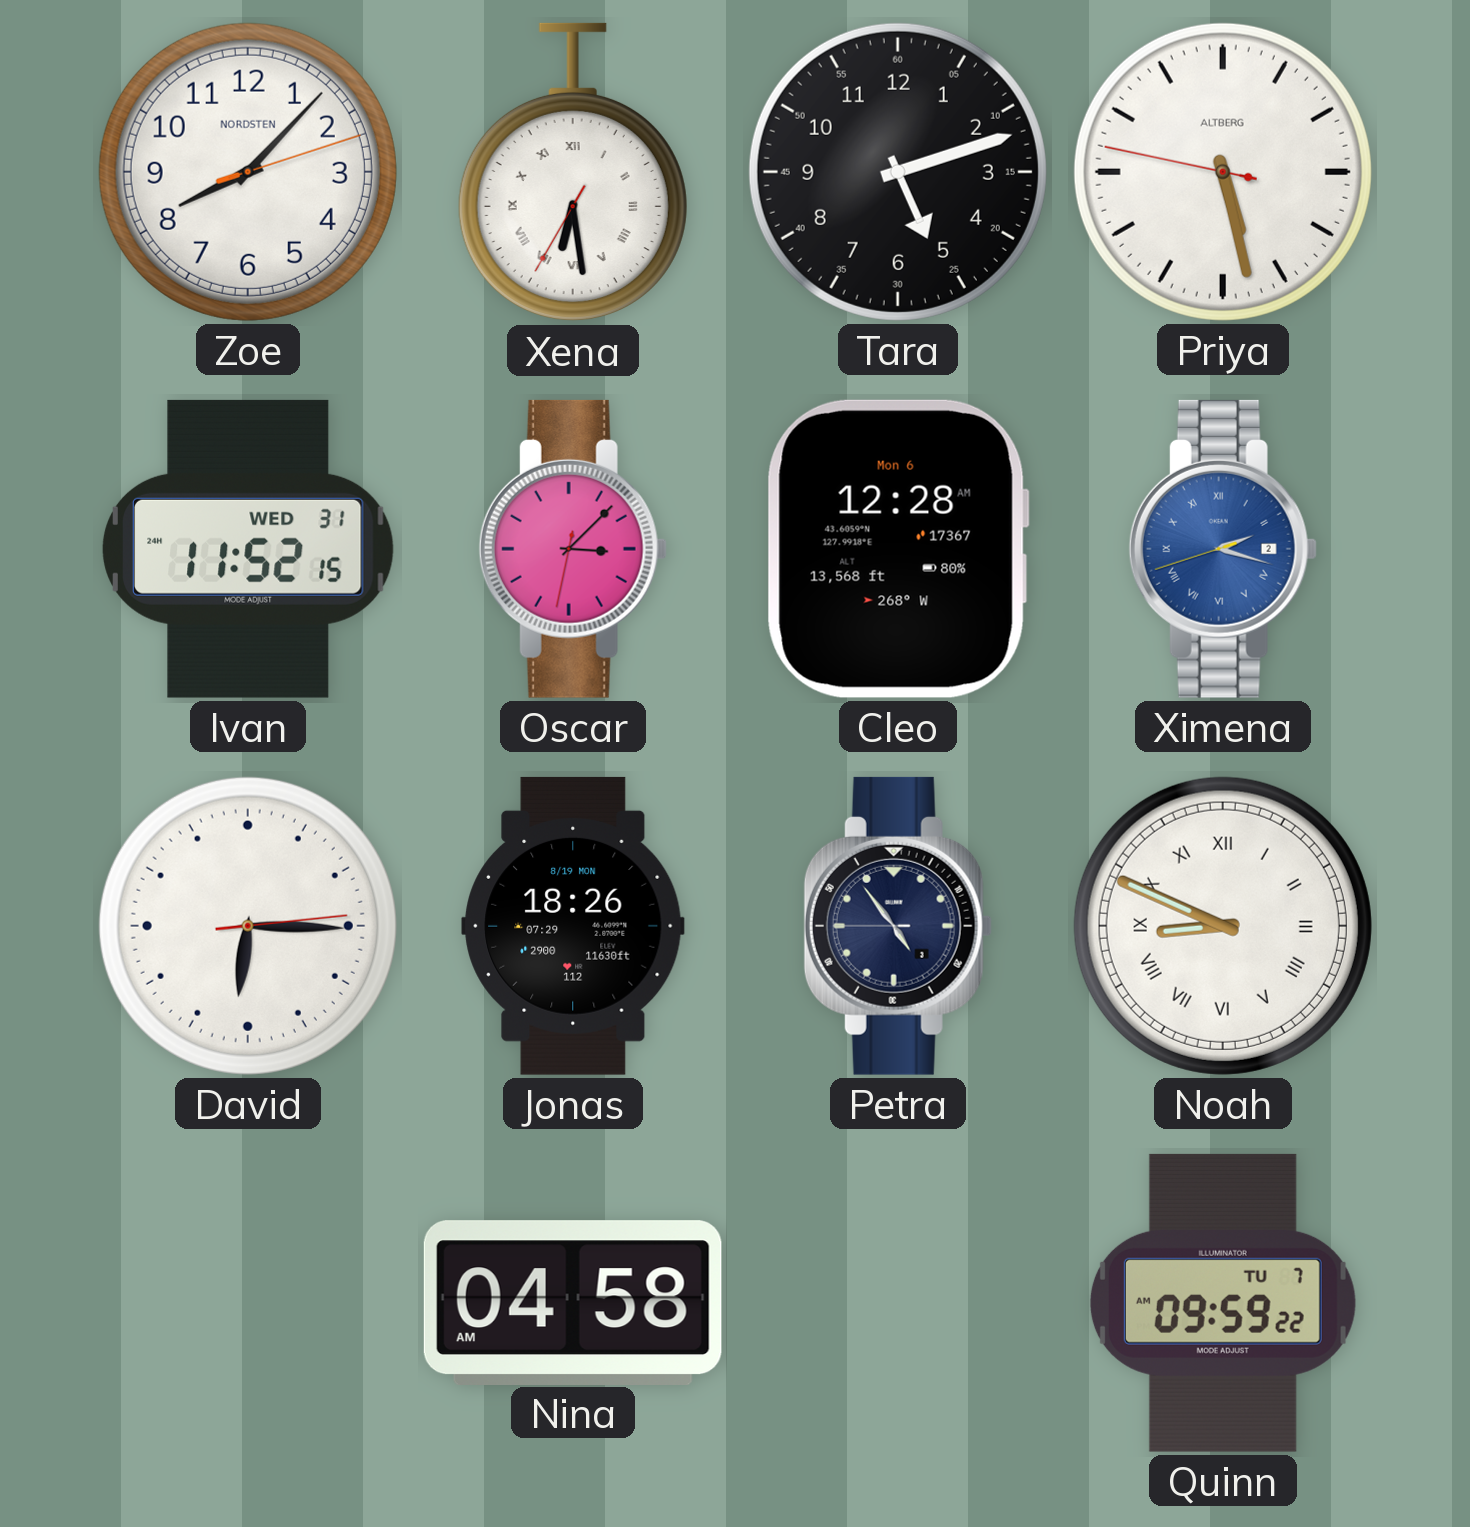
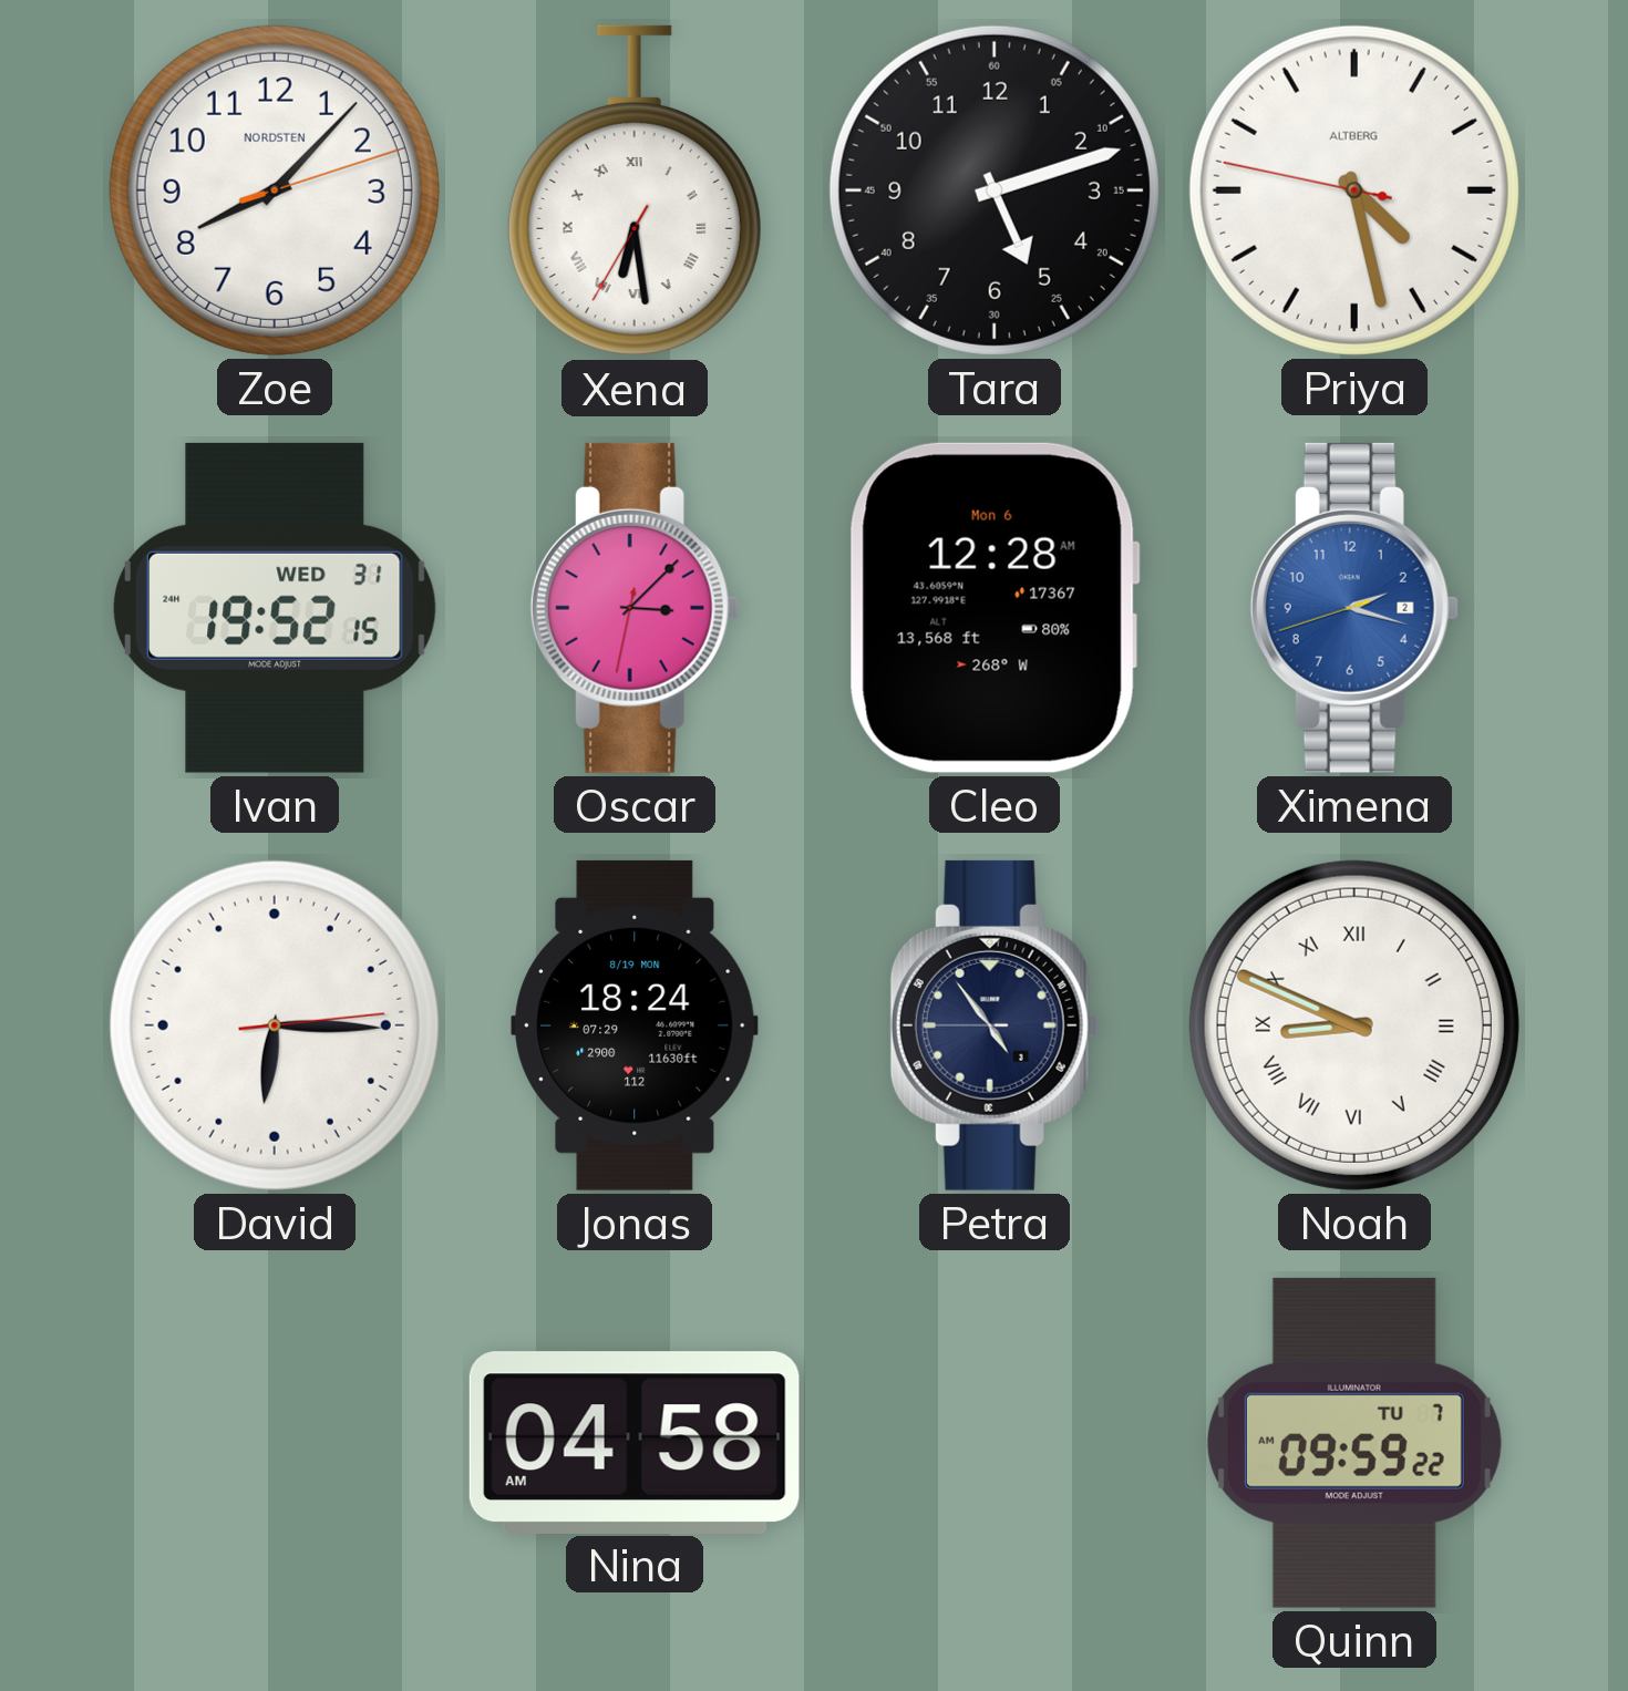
Priya: 5:27 -> 4:27 (1354, 190)
Ivan: 11:52 -> 19:52 (275, 608)
Ximena numerals: Roman -> Arabic (1354, 608)
Jonas: 18:26 -> 18:24 (635, 1025)
